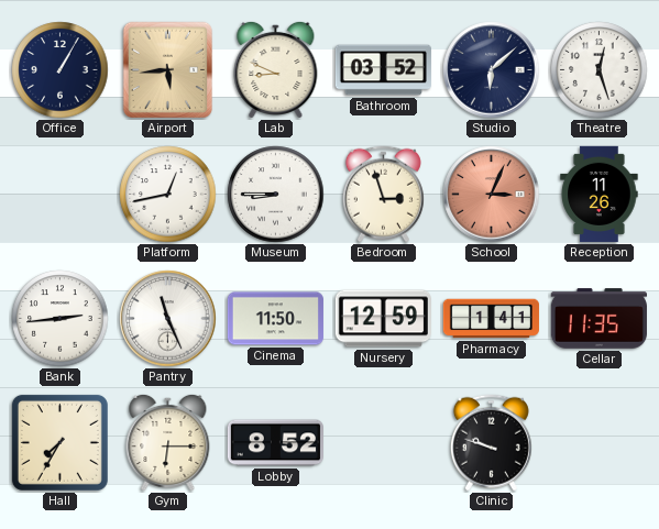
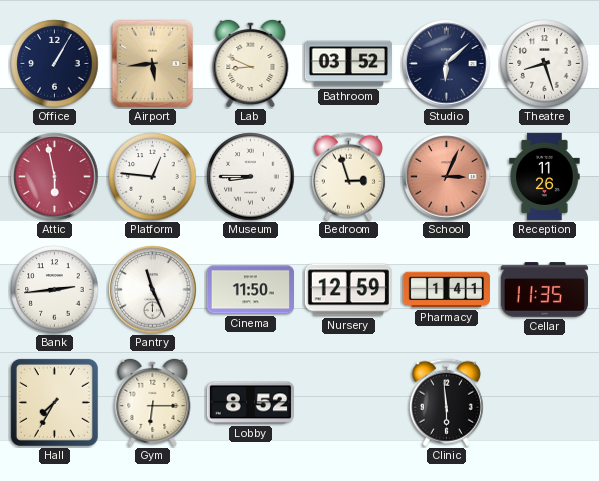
Theatre: 12:27 -> 8:27 (545, 64)
Attic: none -> 5:58 (55, 177)
Platform: 12:43 -> 12:46 (153, 177)
Clinic: 9:48 -> 5:59 (446, 403)
